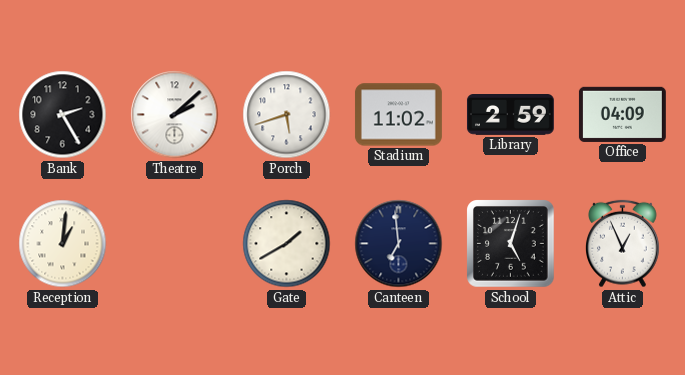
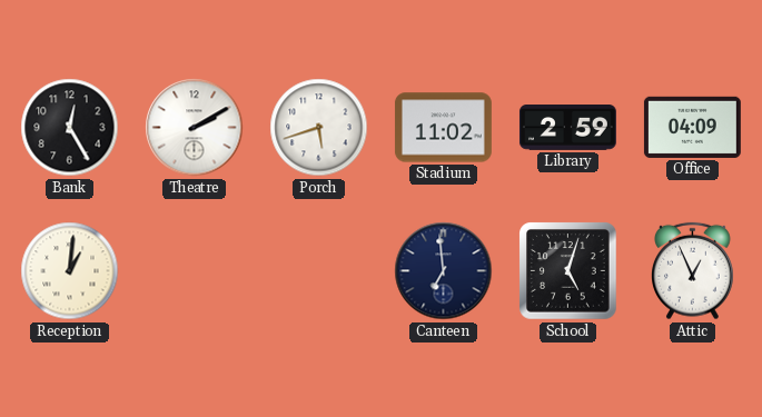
Bank: 2:25 -> 12:25 (70, 128)
Theatre: 2:08 -> 2:10 (195, 128)
Gate: 1:40 -> none (287, 244)
